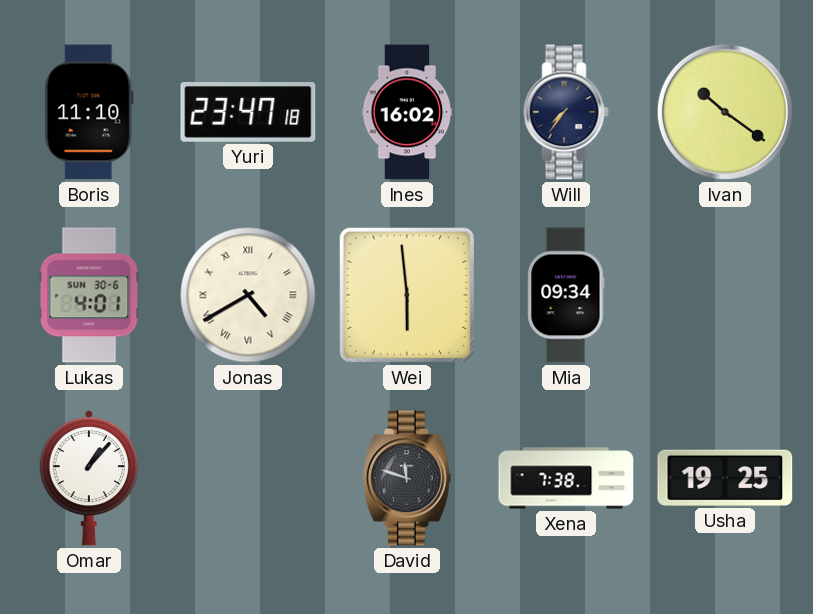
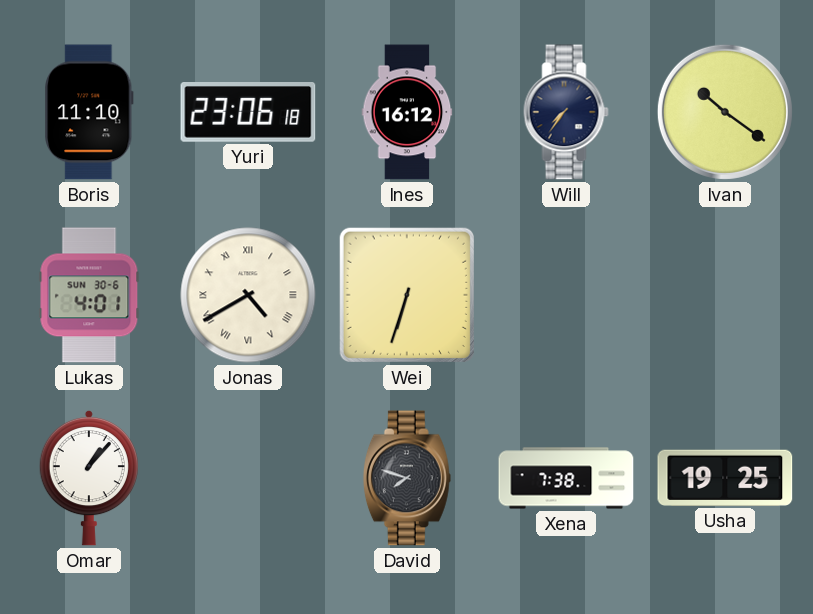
Yuri: 23:47 -> 23:06 (248, 113)
Ines: 16:02 -> 16:12 (407, 112)
Wei: 5:59 -> 6:33 (407, 295)
Mia: 09:34 -> none (566, 295)
David: 11:48 -> 7:48 (407, 478)
